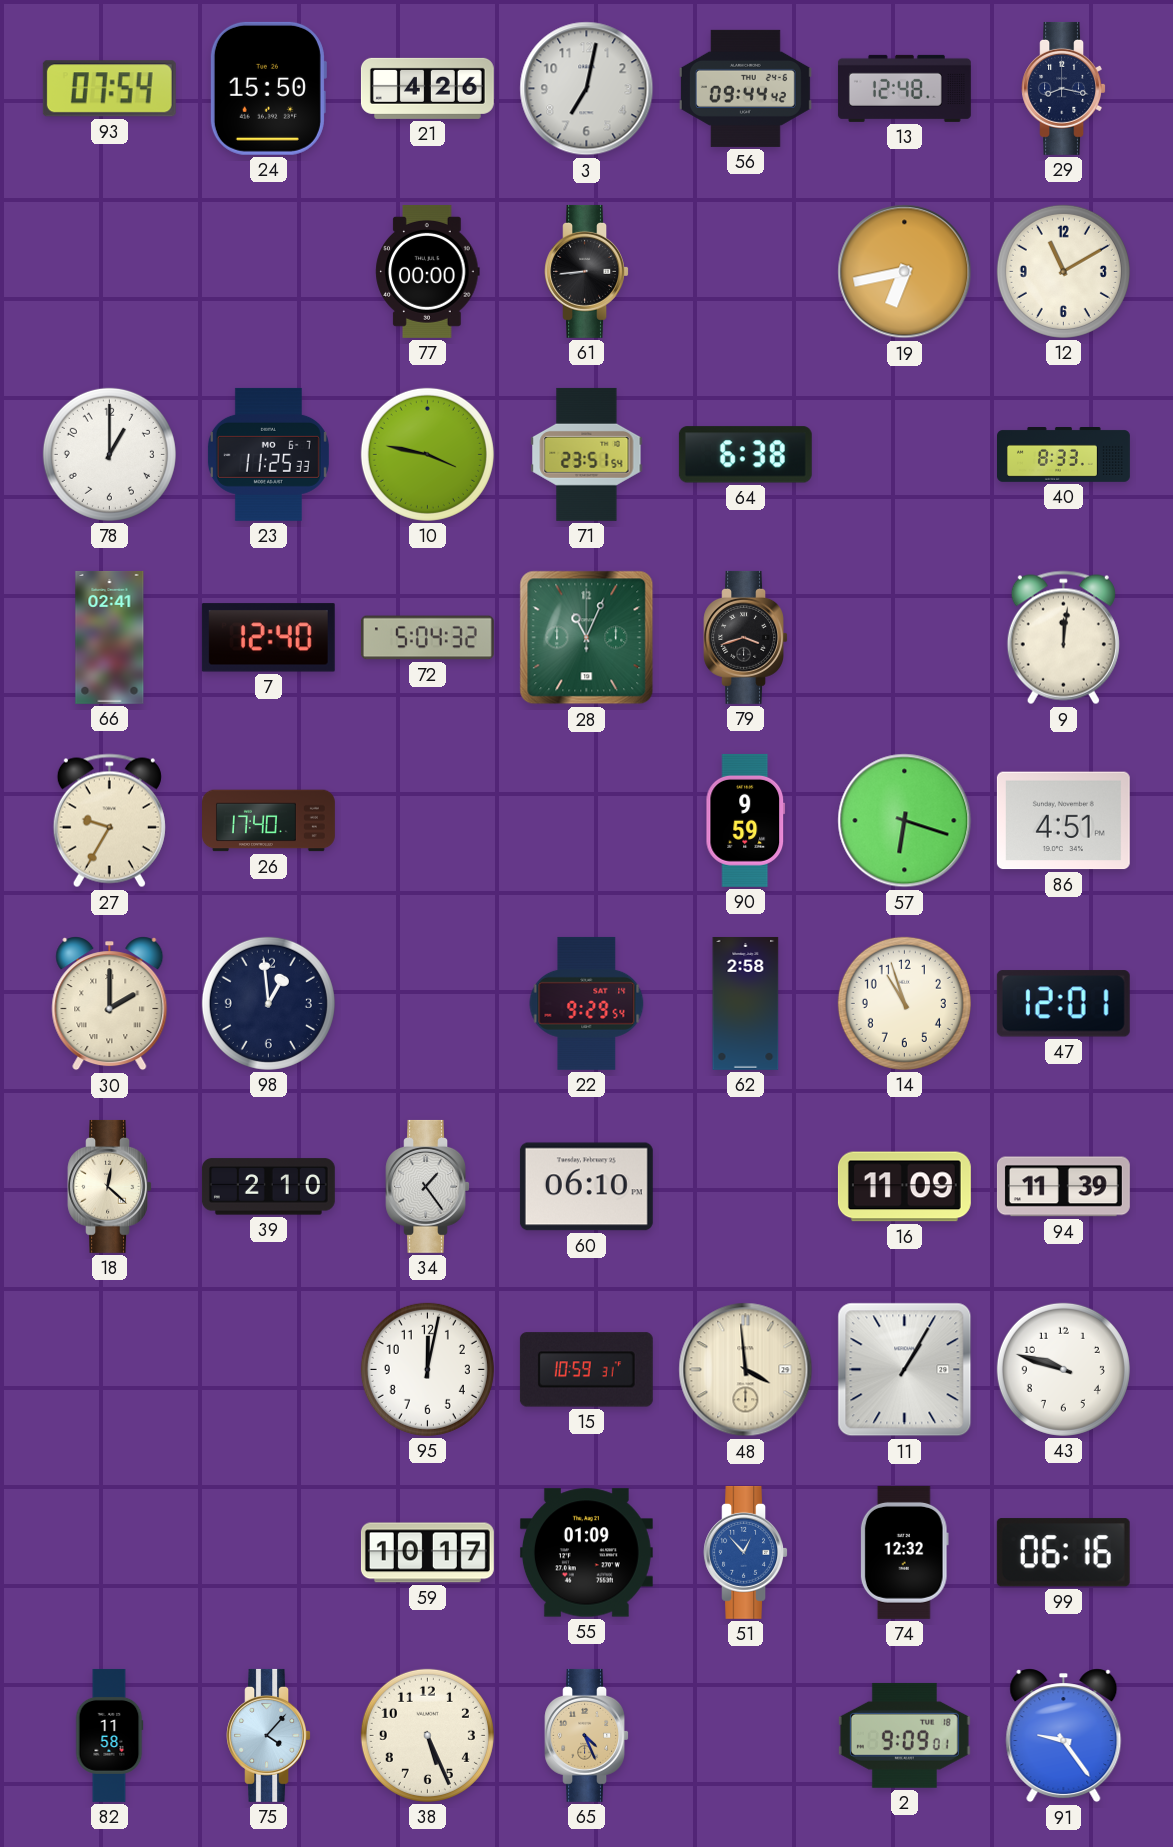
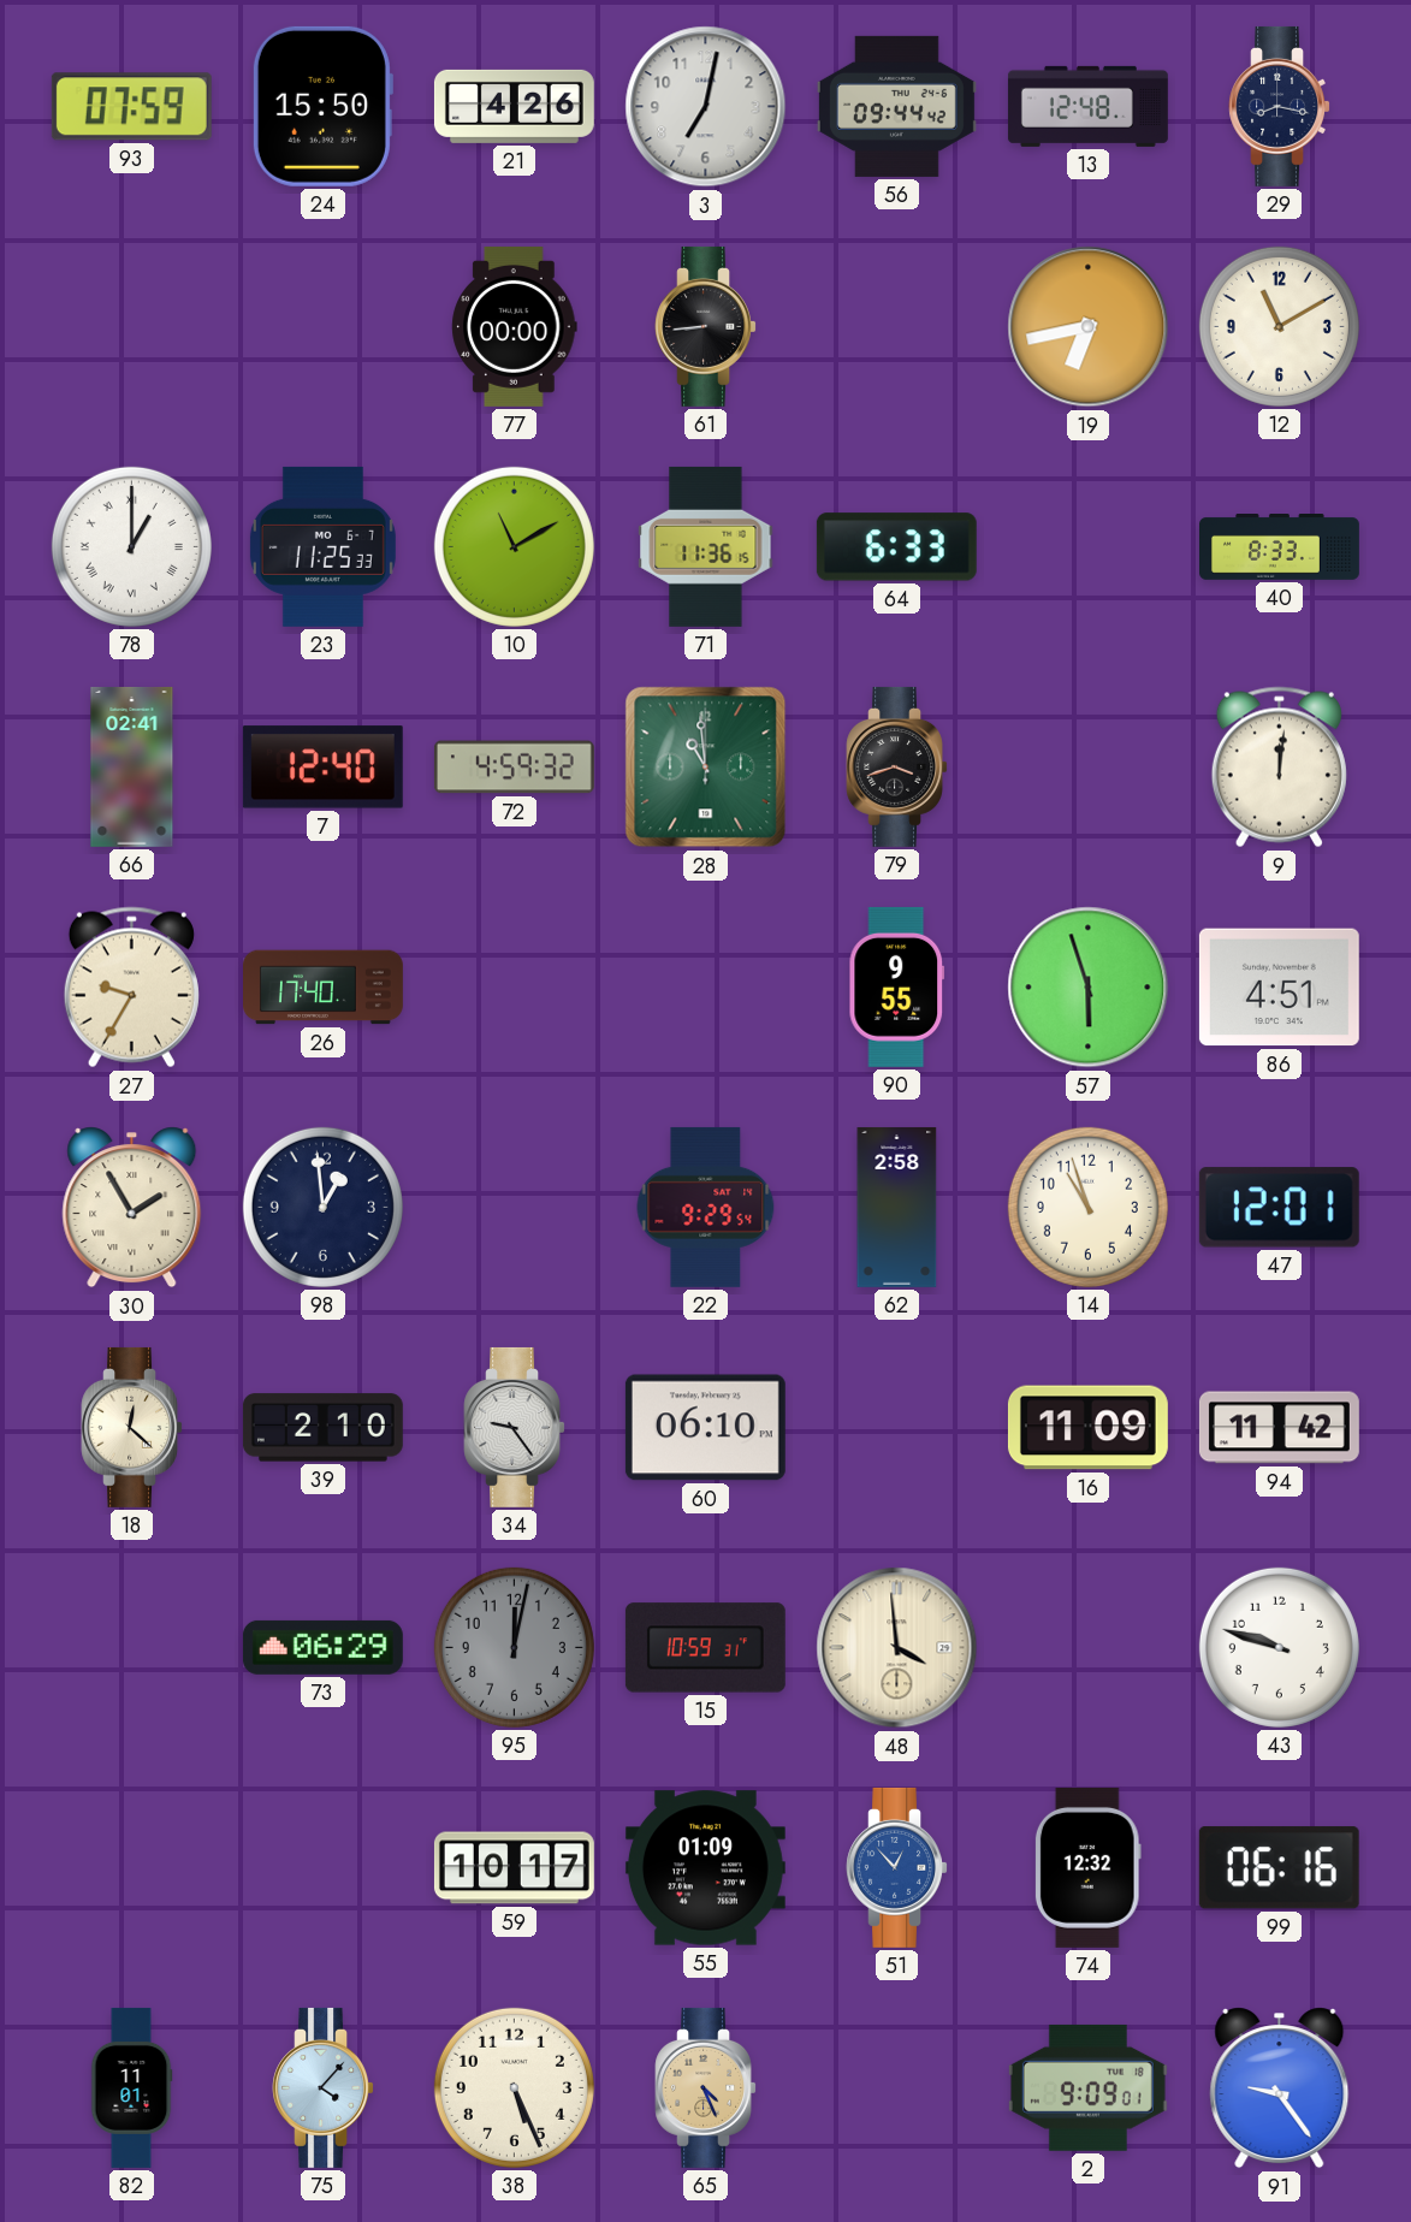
93: 07:54 -> 07:59 (131, 107)
78 numerals: Arabic -> Roman (131, 546)
10: 3:47 -> 11:10 (514, 546)
71: 23:51 -> 11:36 (706, 546)
64: 6:38 -> 6:33 (896, 547)
72: 5:04 -> 4:59 (514, 768)
28: 11:04 -> 10:59 (706, 768)
90: 9:59 -> 9:55 (897, 986)
57: 6:18 -> 5:57 (1089, 988)
30: 2:00 -> 1:55 (132, 1208)
34: 1:24 -> 9:24 (514, 1427)
94: 11:39 -> 11:42 (1279, 1428)
73: none -> 06:29 (322, 1647)
95 dial: white -> grey (514, 1647)
11: 1:05 -> none (905, 1370)
82: 11:58 -> 11:01 (131, 2087)
